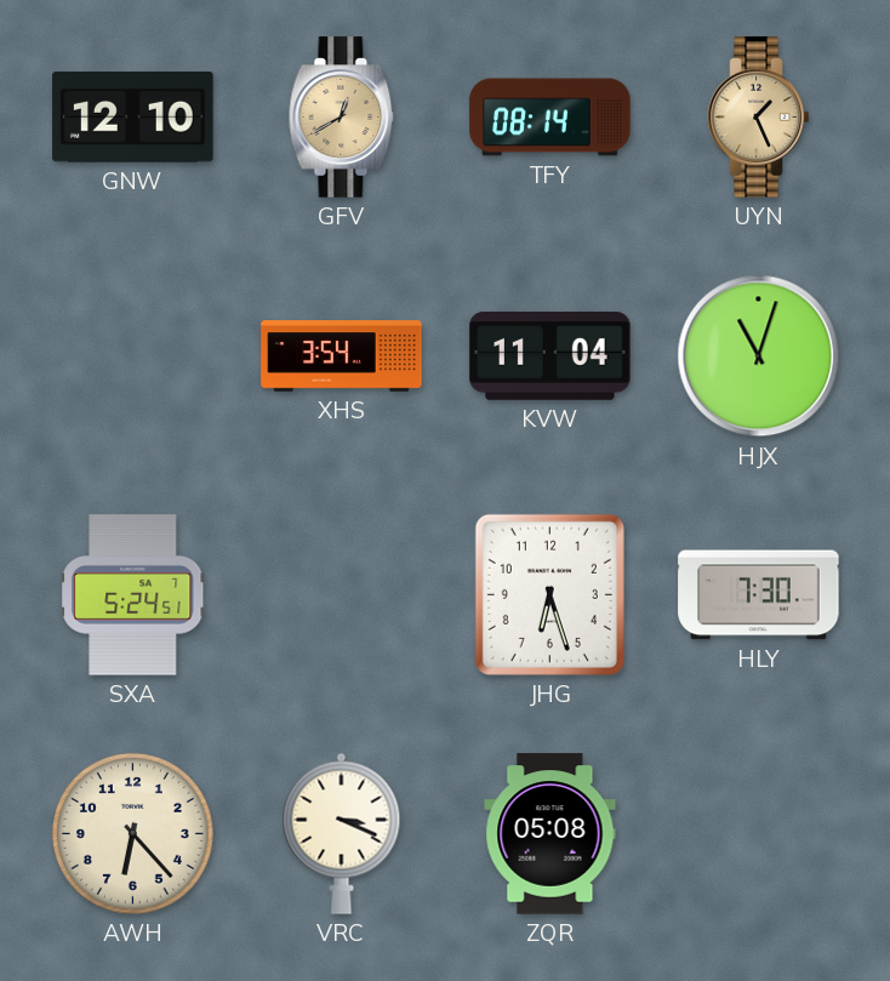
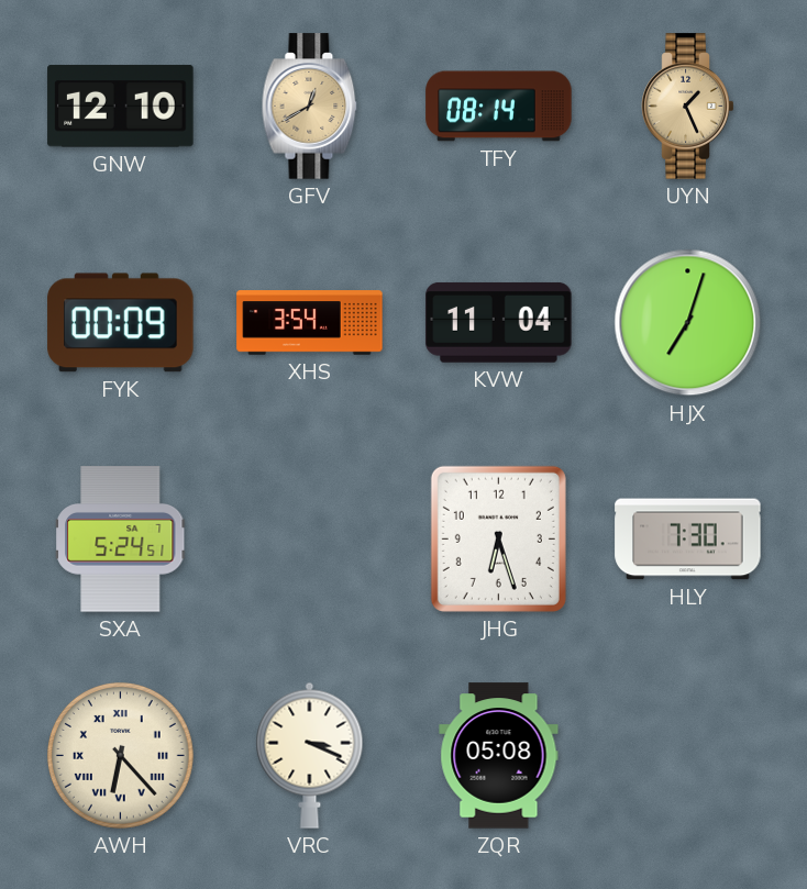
FYK: none -> 00:09 (121, 323)
HJX: 11:03 -> 7:03 (688, 323)
AWH numerals: Arabic -> Roman (120, 755)
